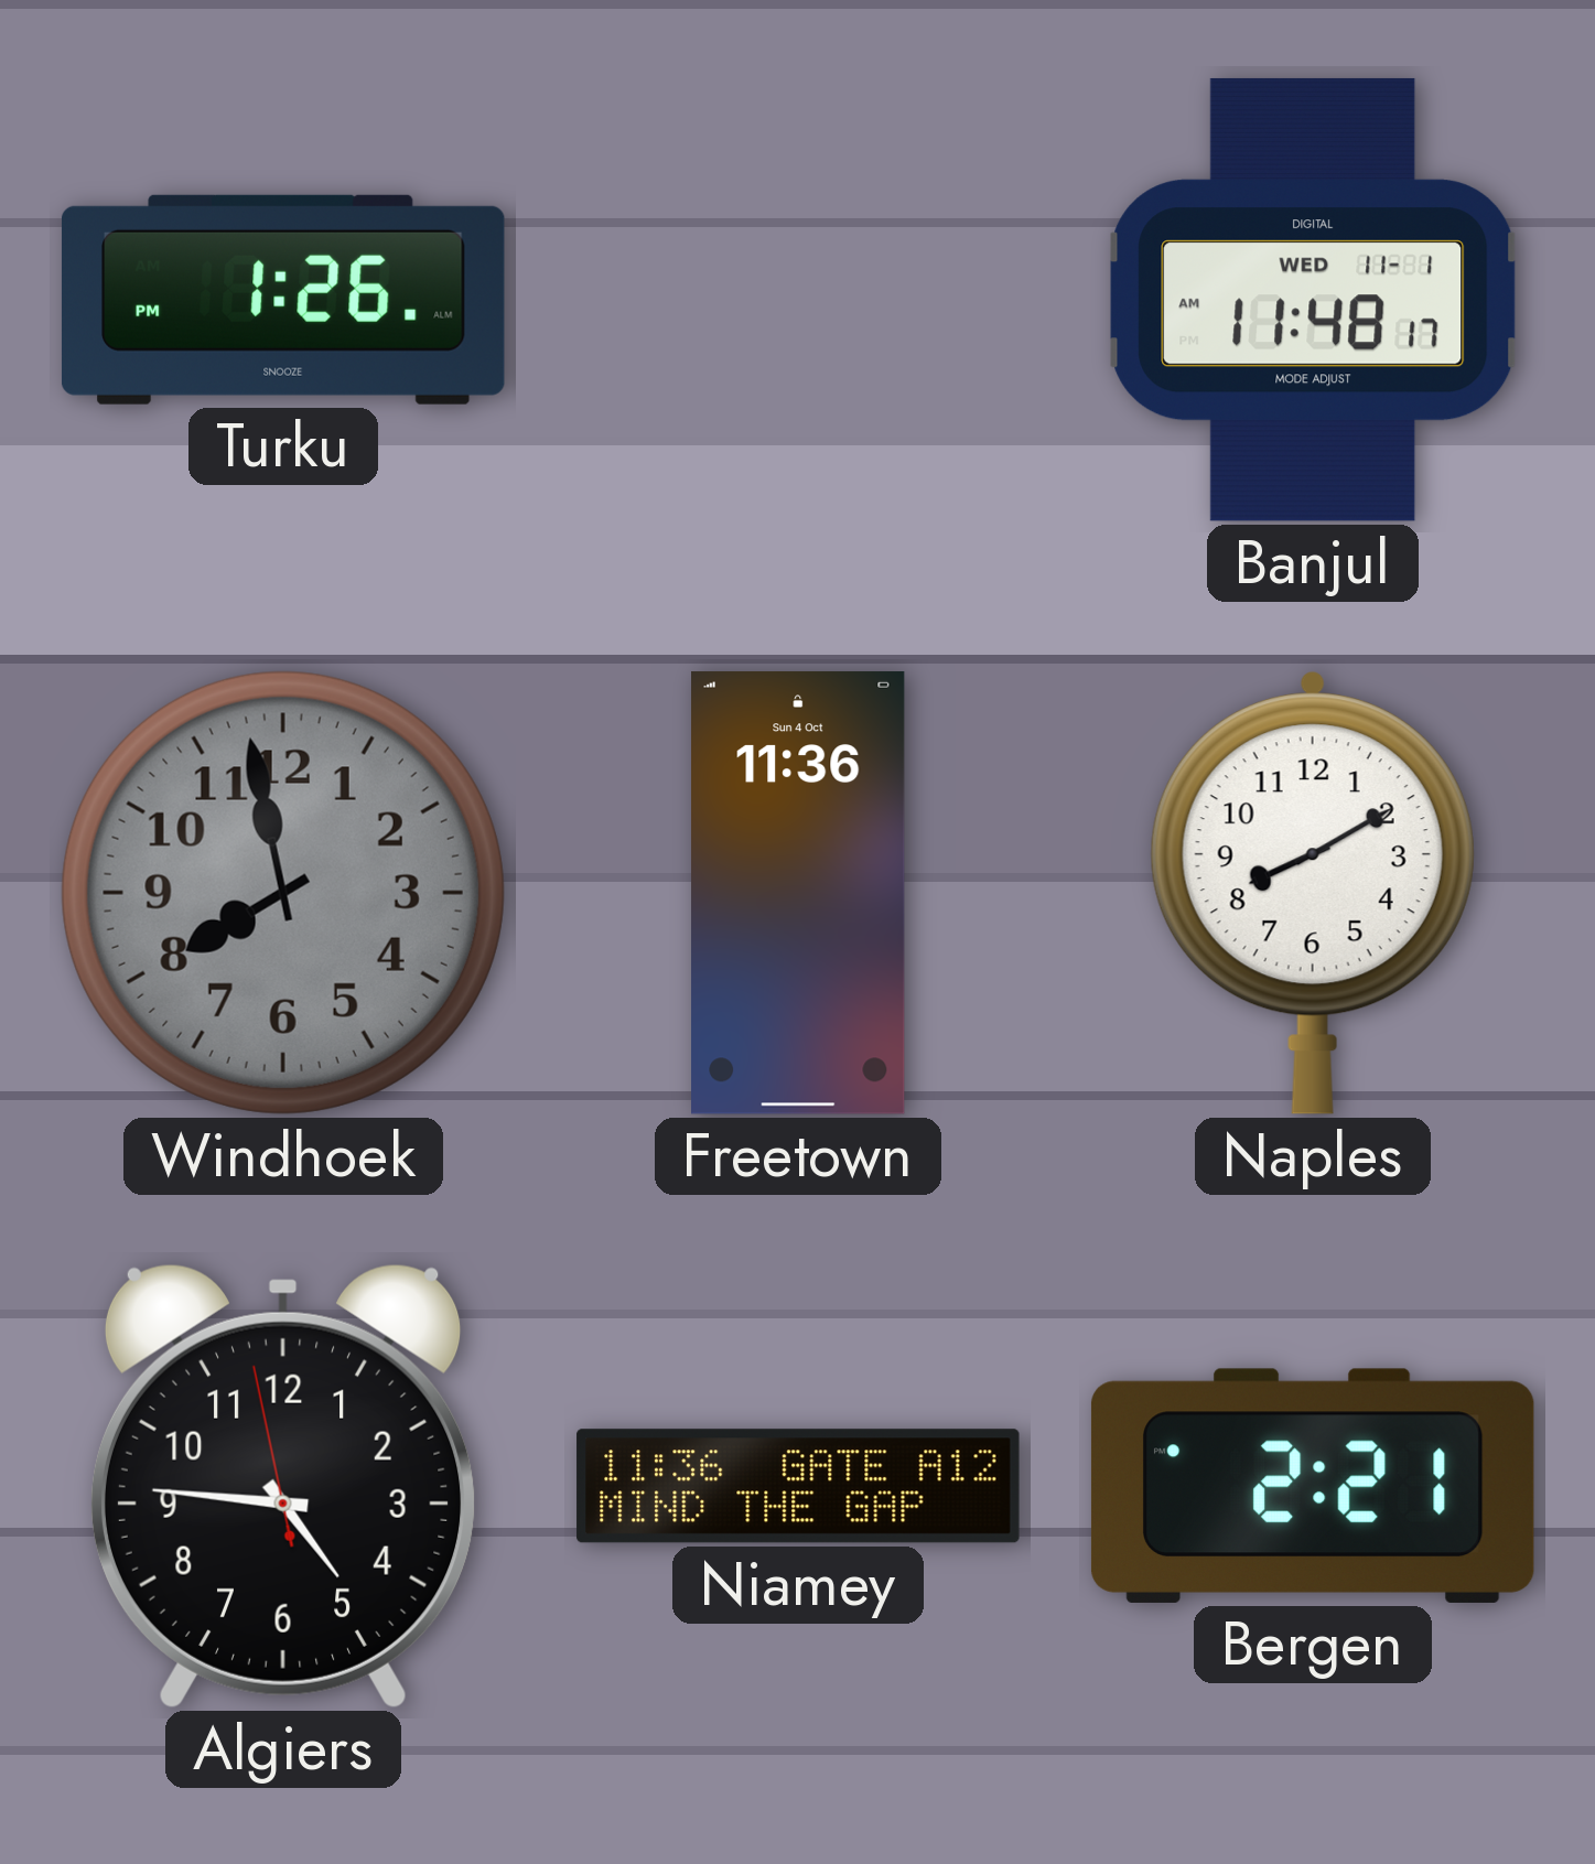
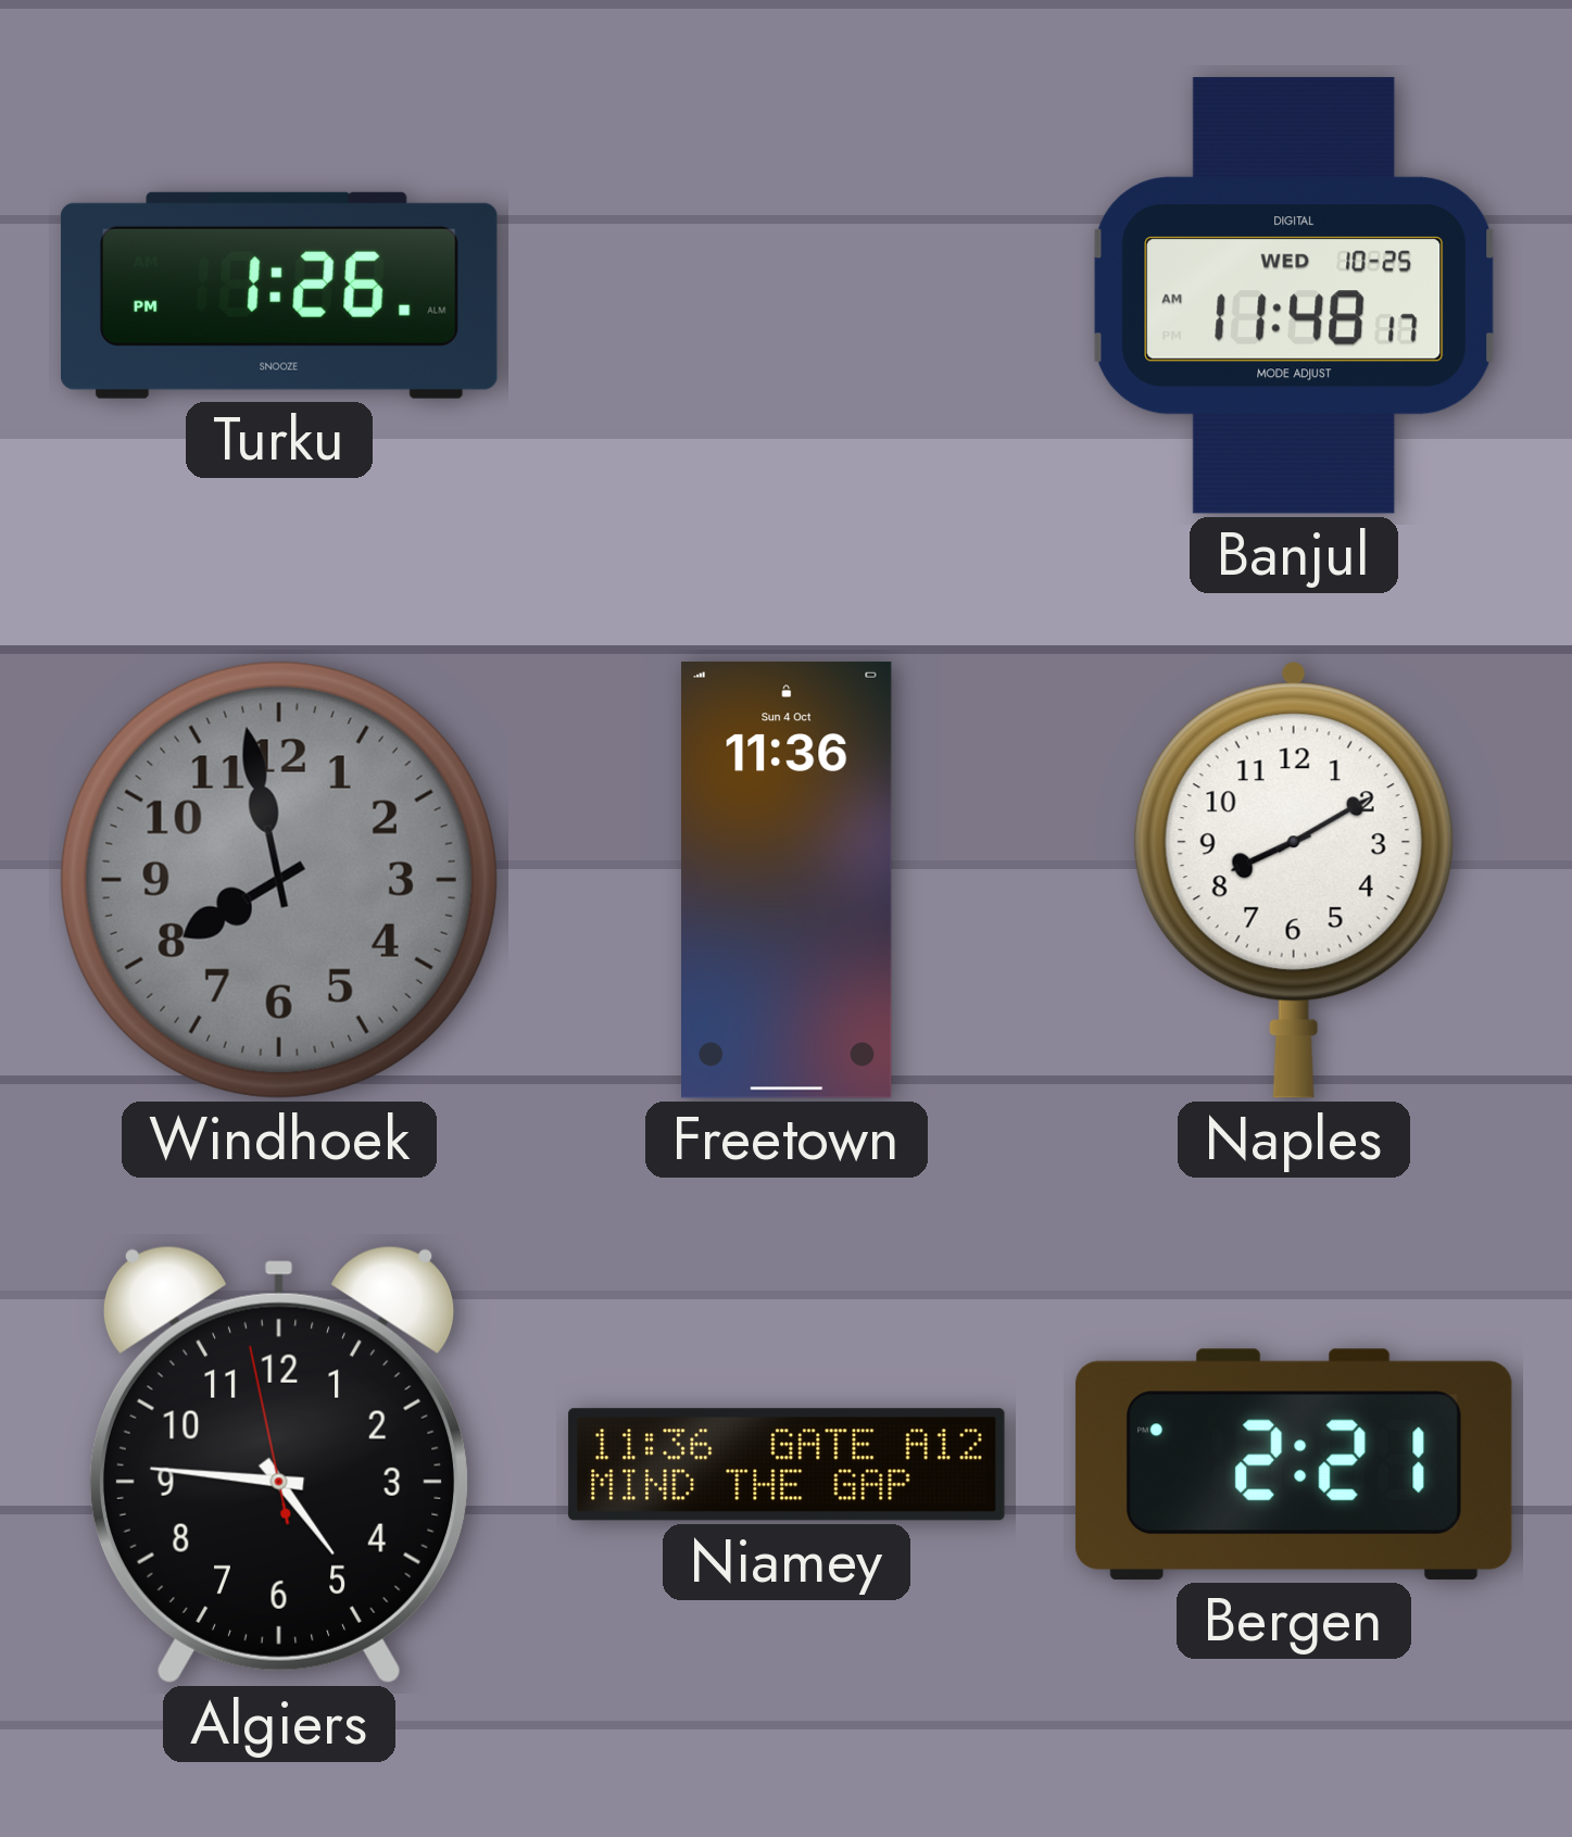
Banjul date: WED 11-1 -> WED 10-25 (1294, 295)
